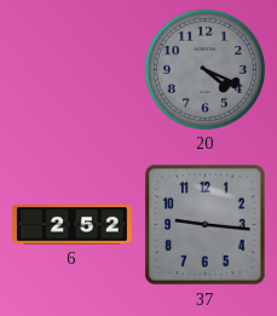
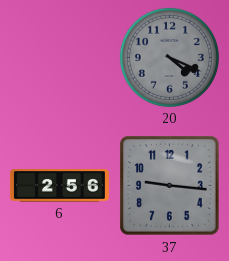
6: 2:52 -> 2:56 (59, 186)
